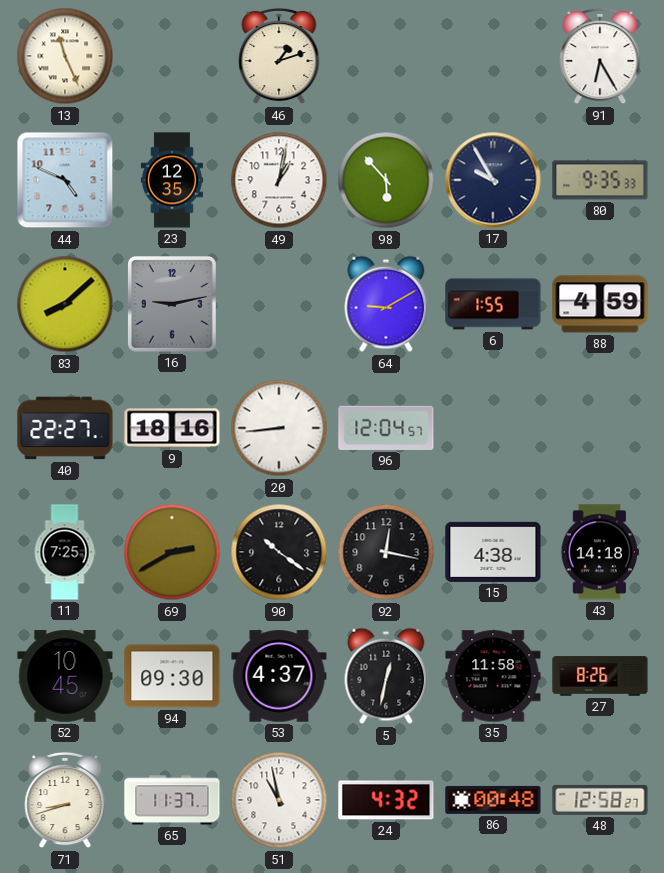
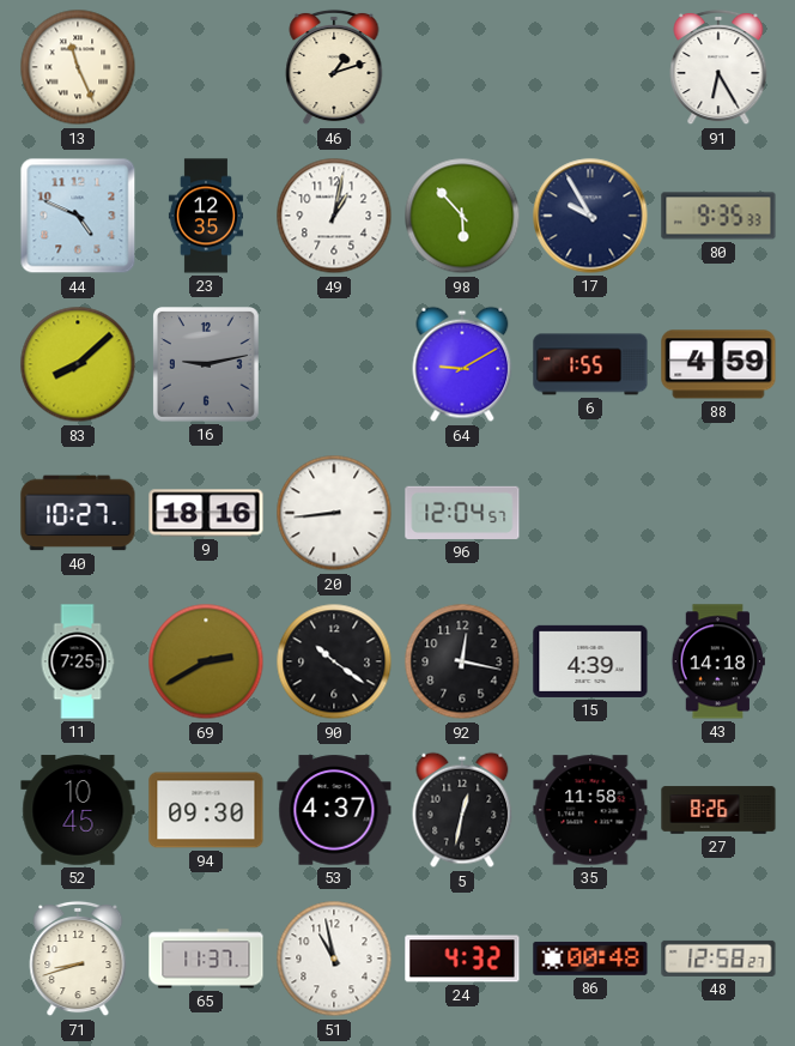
40: 22:27 -> 10:27 (78, 513)
15: 4:38 -> 4:39 (590, 661)
